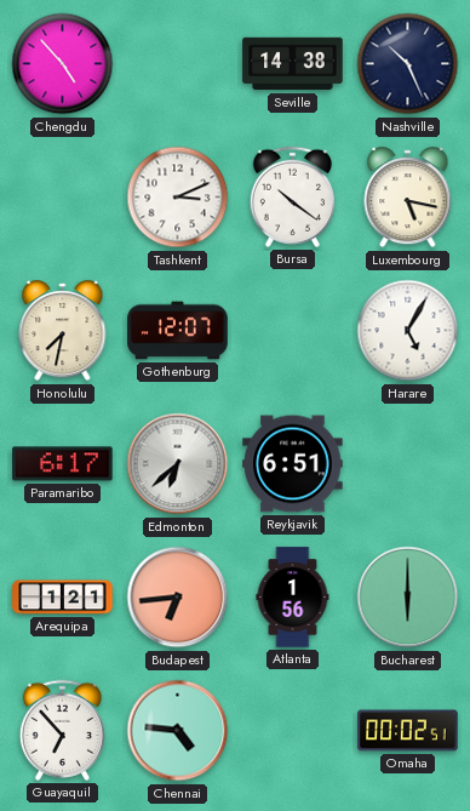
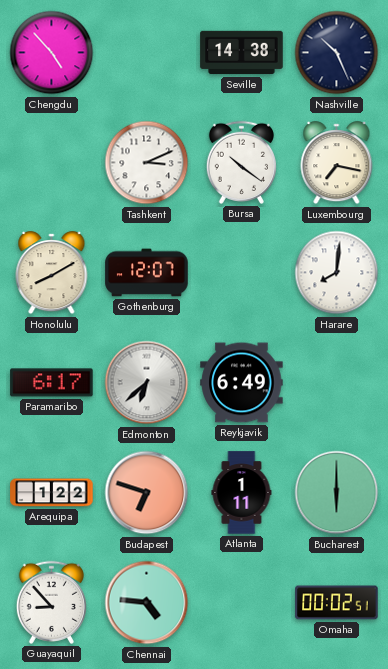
Luxembourg: 5:17 -> 7:17 (337, 163)
Honolulu: 7:32 -> 8:10 (52, 273)
Harare: 5:05 -> 8:01 (337, 273)
Reykjavik: 6:51 -> 6:49 (242, 383)
Arequipa: 1:21 -> 1:22 (52, 493)
Budapest: 6:44 -> 6:48 (147, 493)
Atlanta: 1:56 -> 1:11 (242, 493)
Guayaquil: 6:53 -> 8:53 (51, 602)
